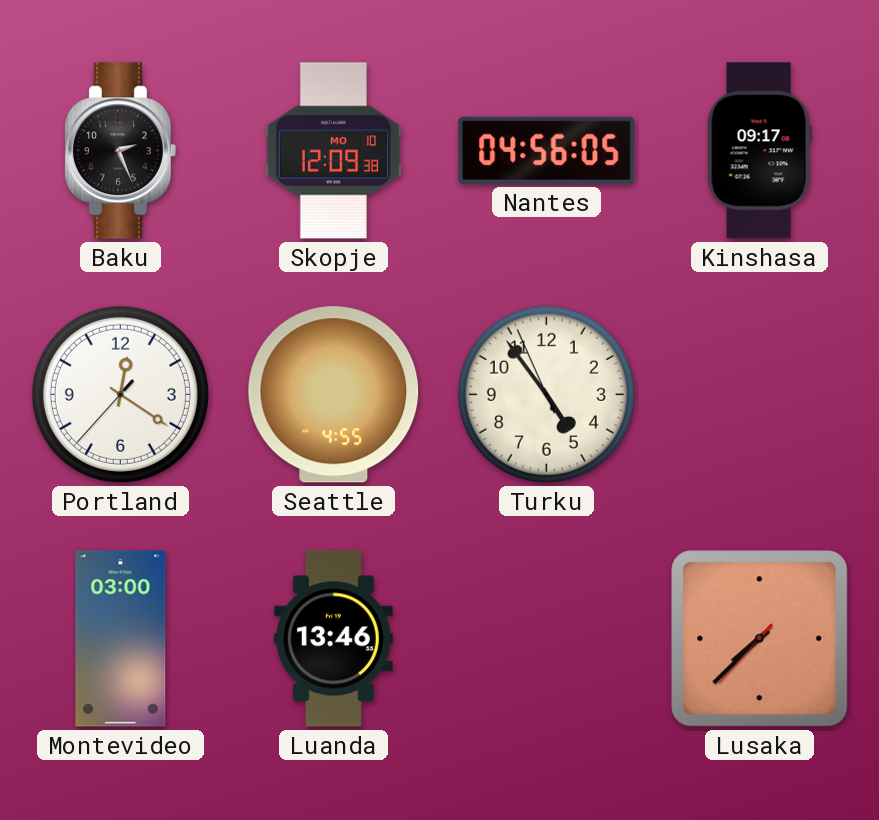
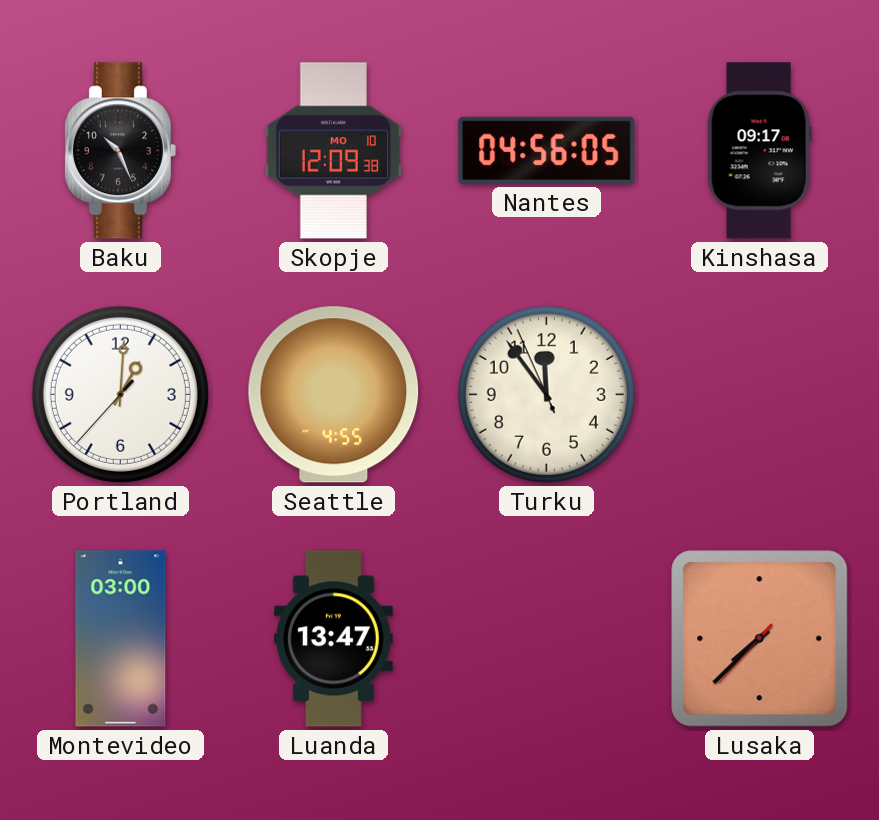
Baku: 2:26 -> 10:26 (120, 151)
Portland: 12:20 -> 1:00 (120, 394)
Turku: 4:53 -> 11:53 (546, 394)
Luanda: 13:46 -> 13:47 (333, 639)
